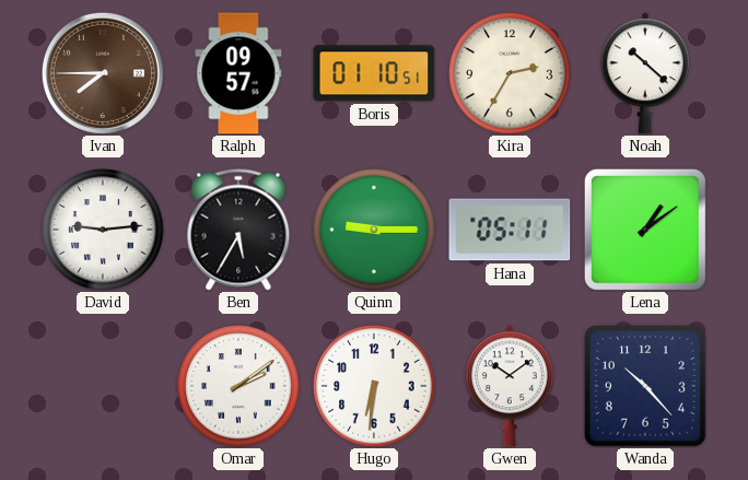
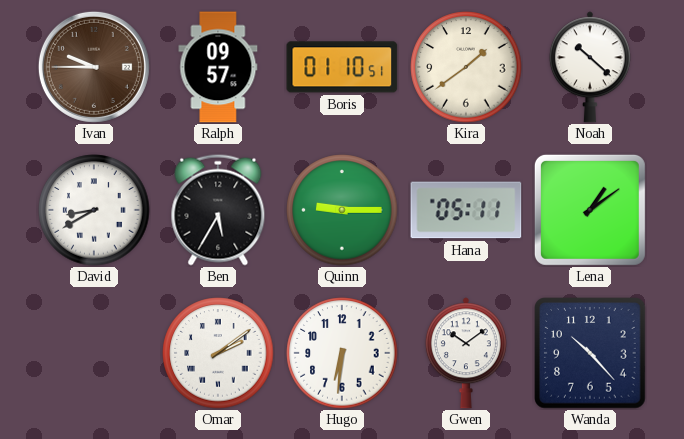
Ivan: 7:45 -> 9:45 (94, 67)
Kira: 2:35 -> 1:39 (466, 67)
David: 9:14 -> 8:40 (94, 210)
